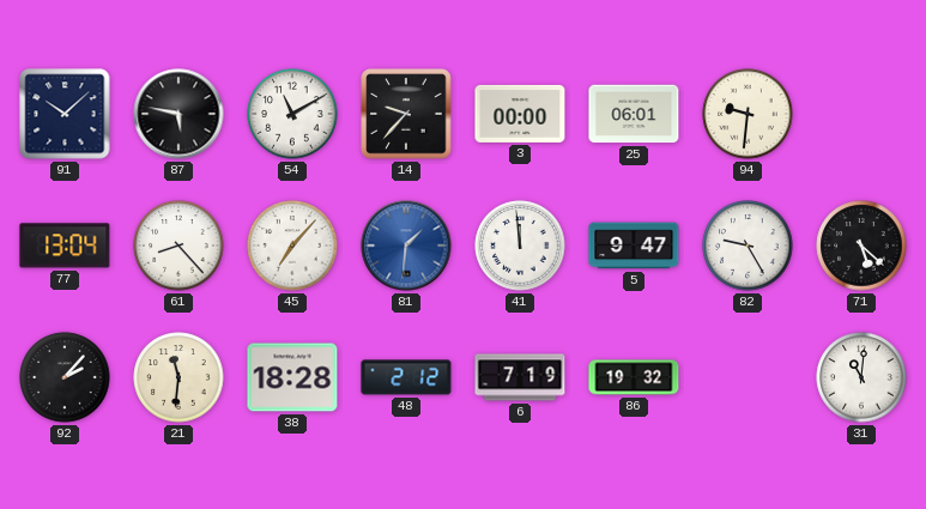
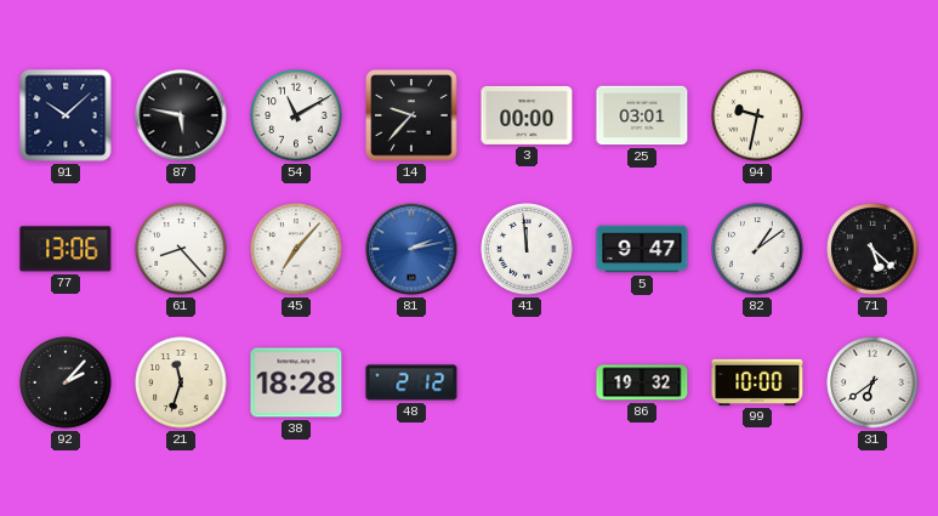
25: 06:01 -> 03:01 (642, 115)
94: 9:31 -> 9:32 (757, 115)
77: 13:04 -> 13:06 (66, 249)
81: 1:31 -> 2:13 (411, 249)
82: 9:25 -> 1:09 (757, 249)
21: 11:31 -> 11:33 (181, 382)
6: 7:19 -> none (520, 377)
99: none -> 10:00 (757, 382)
31: 11:01 -> 6:39 (872, 382)
